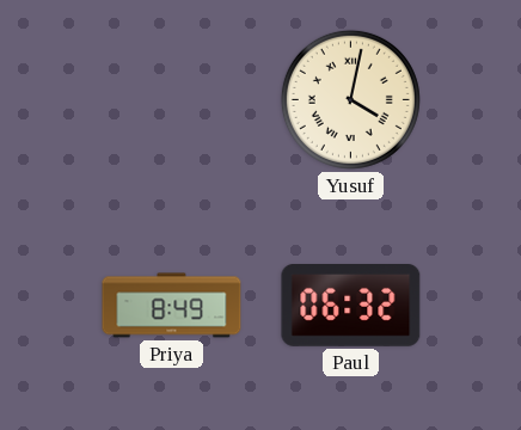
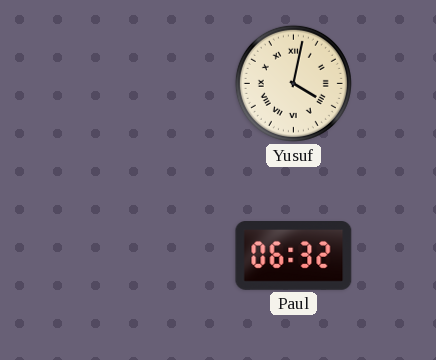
Priya: 8:49 -> none (172, 306)
